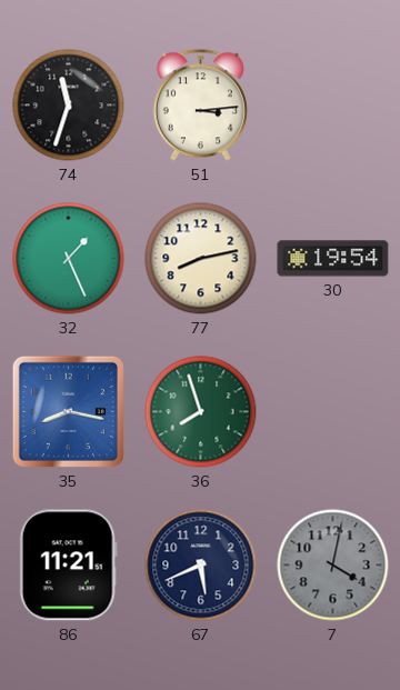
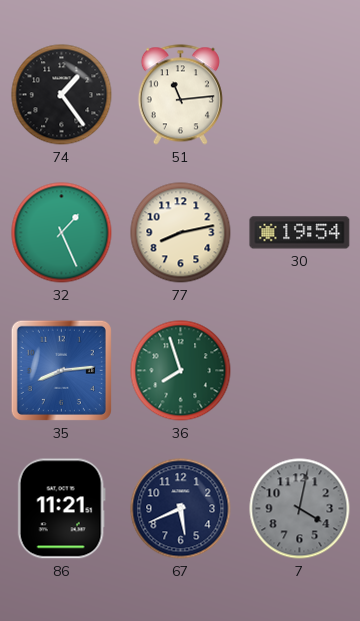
74: 11:33 -> 1:24 (62, 95)
51: 3:14 -> 11:14 (180, 95)
35: 8:17 -> 8:14 (61, 370)
